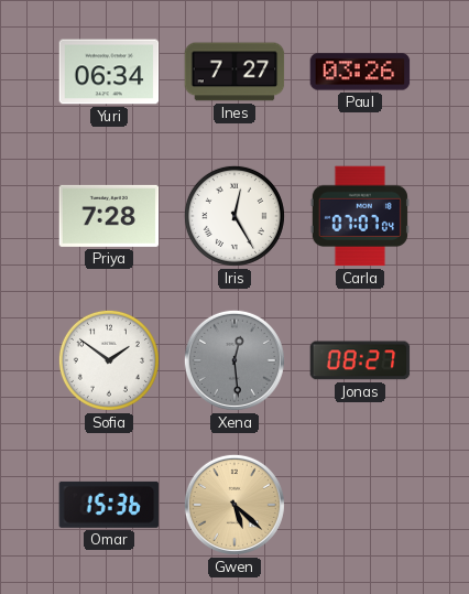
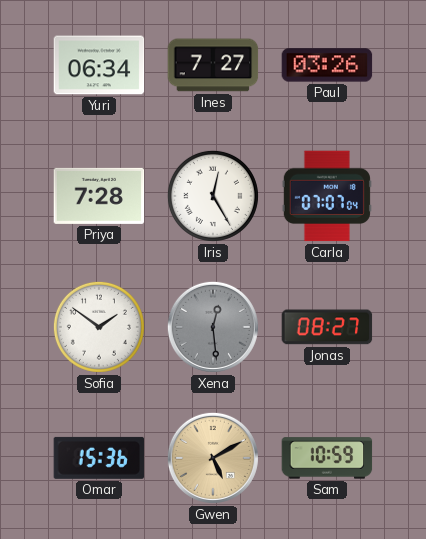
Gwen: 5:22 -> 5:10 (213, 458)
Sam: none -> 10:59 (327, 458)
